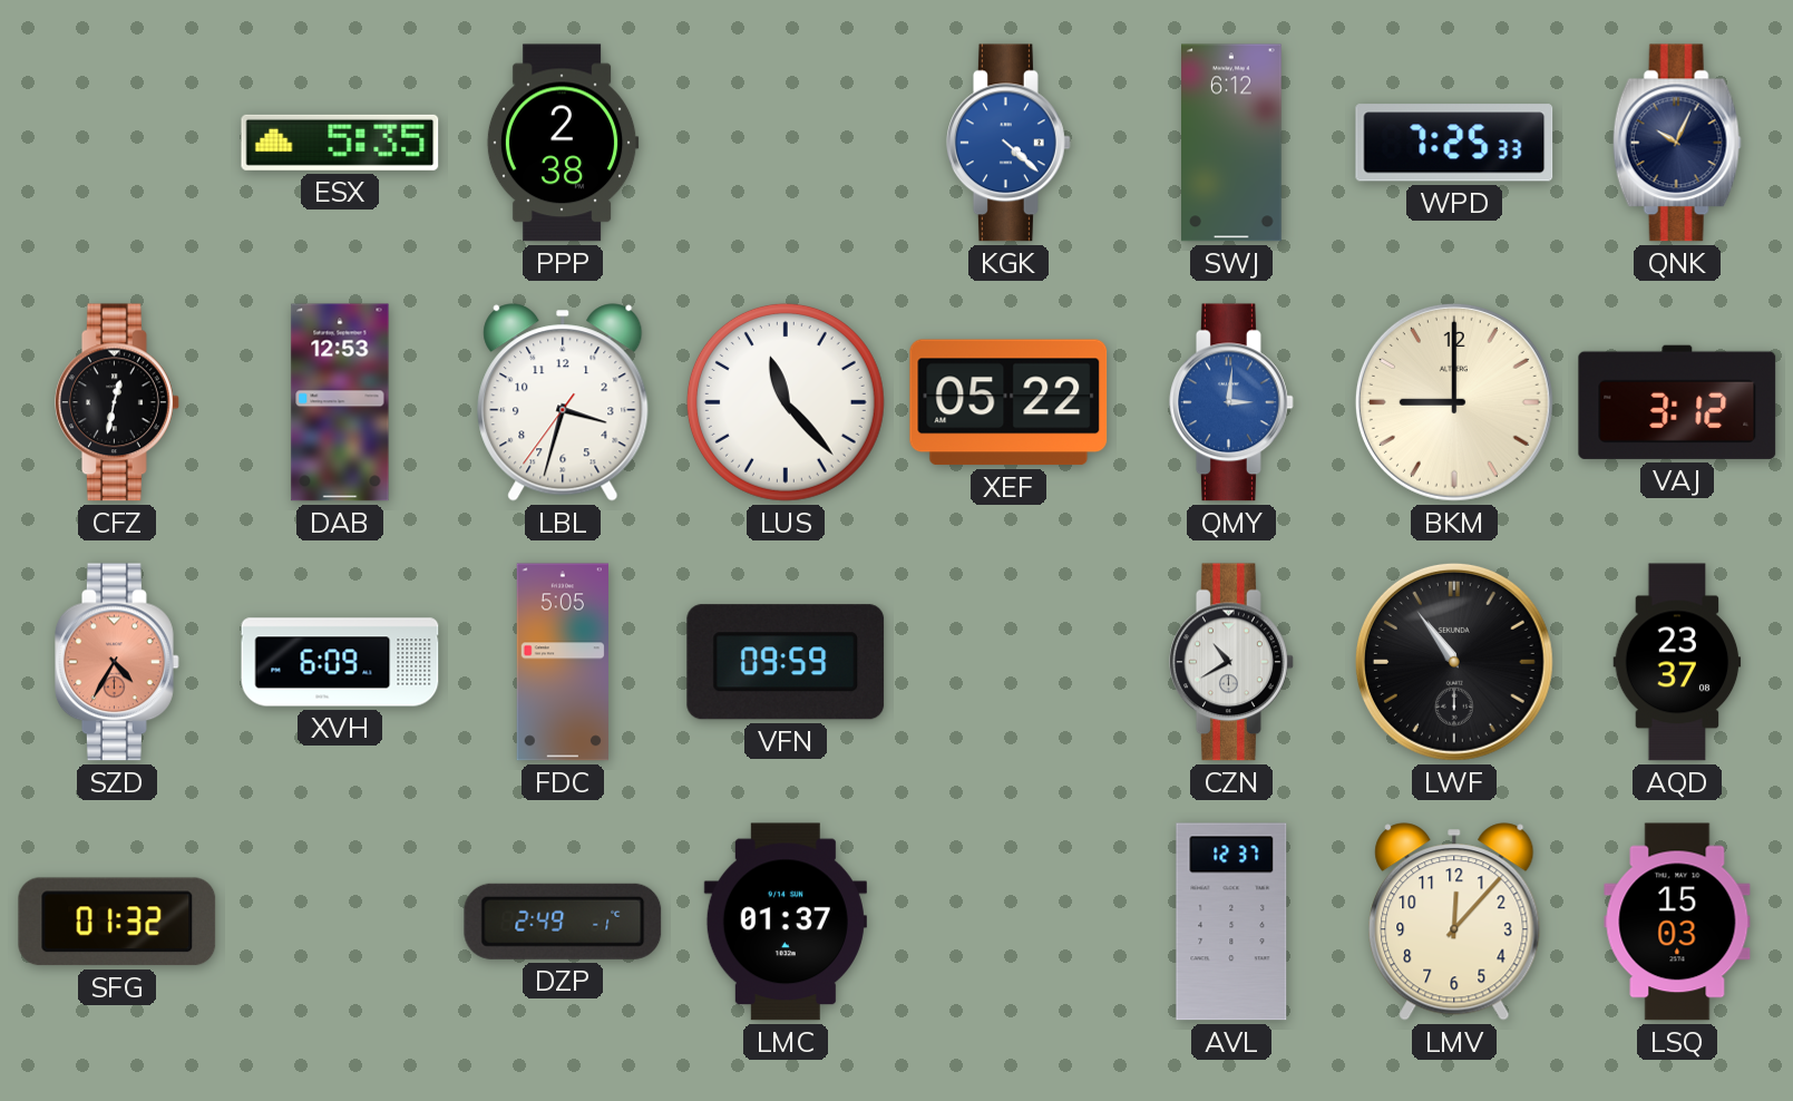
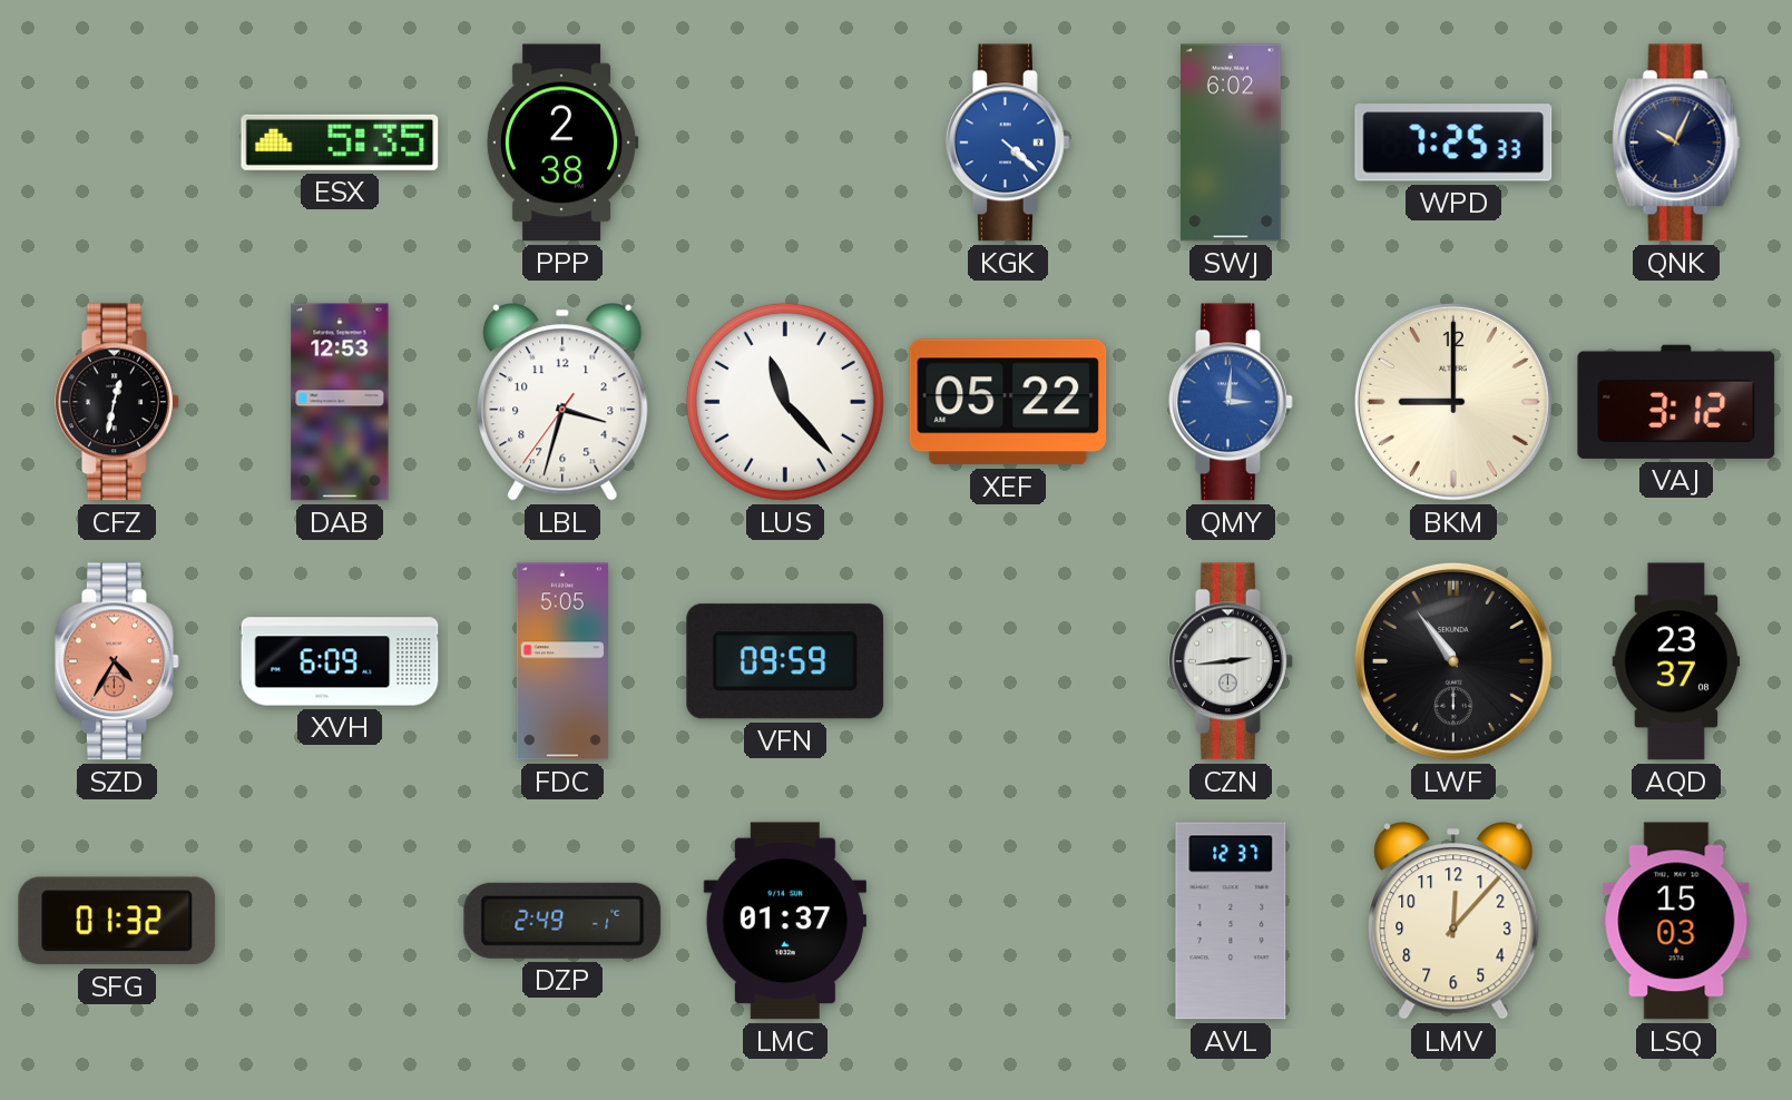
SWJ: 6:12 -> 6:02 (1232, 143)
CZN: 10:40 -> 2:44 (1232, 661)
